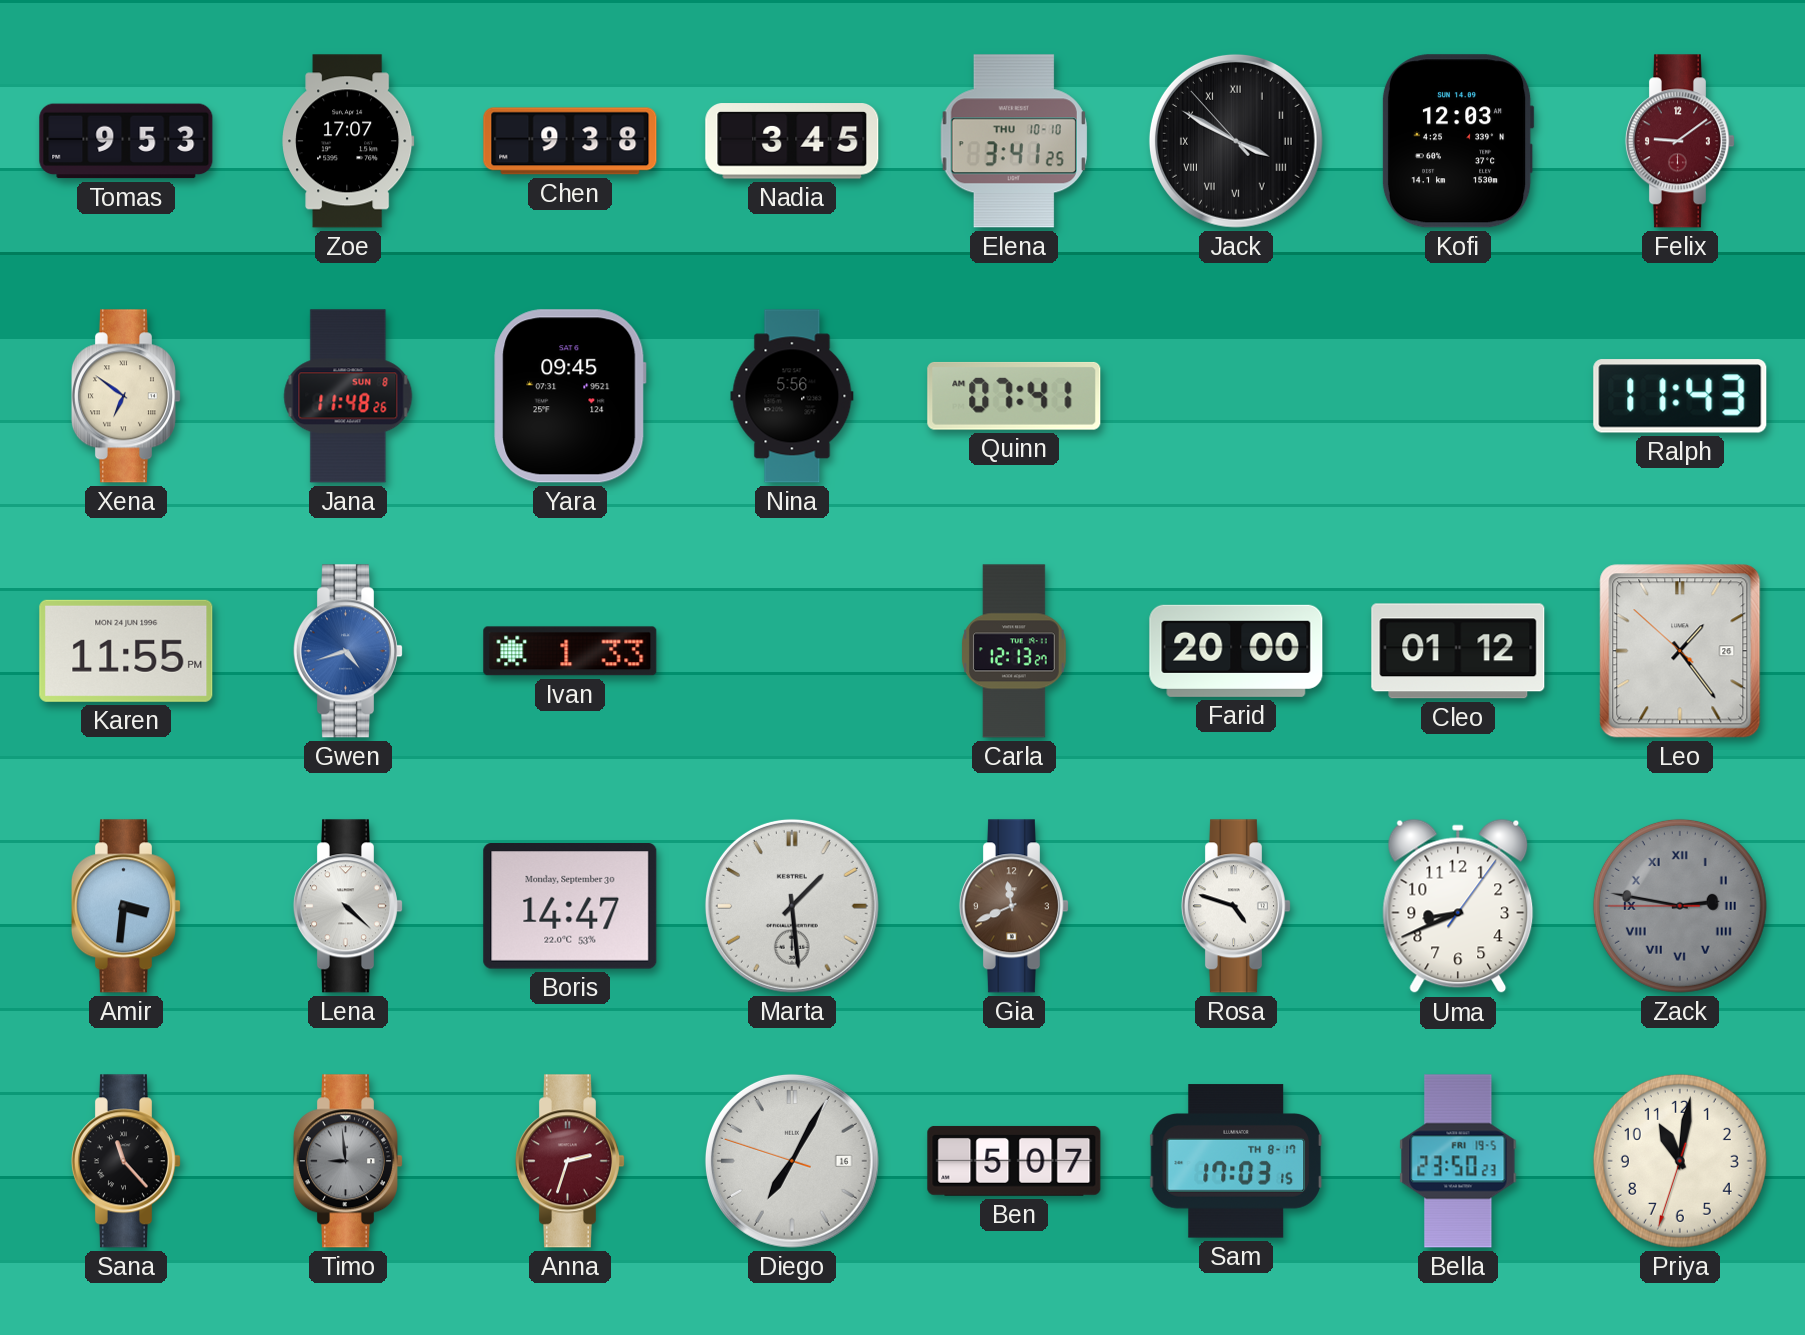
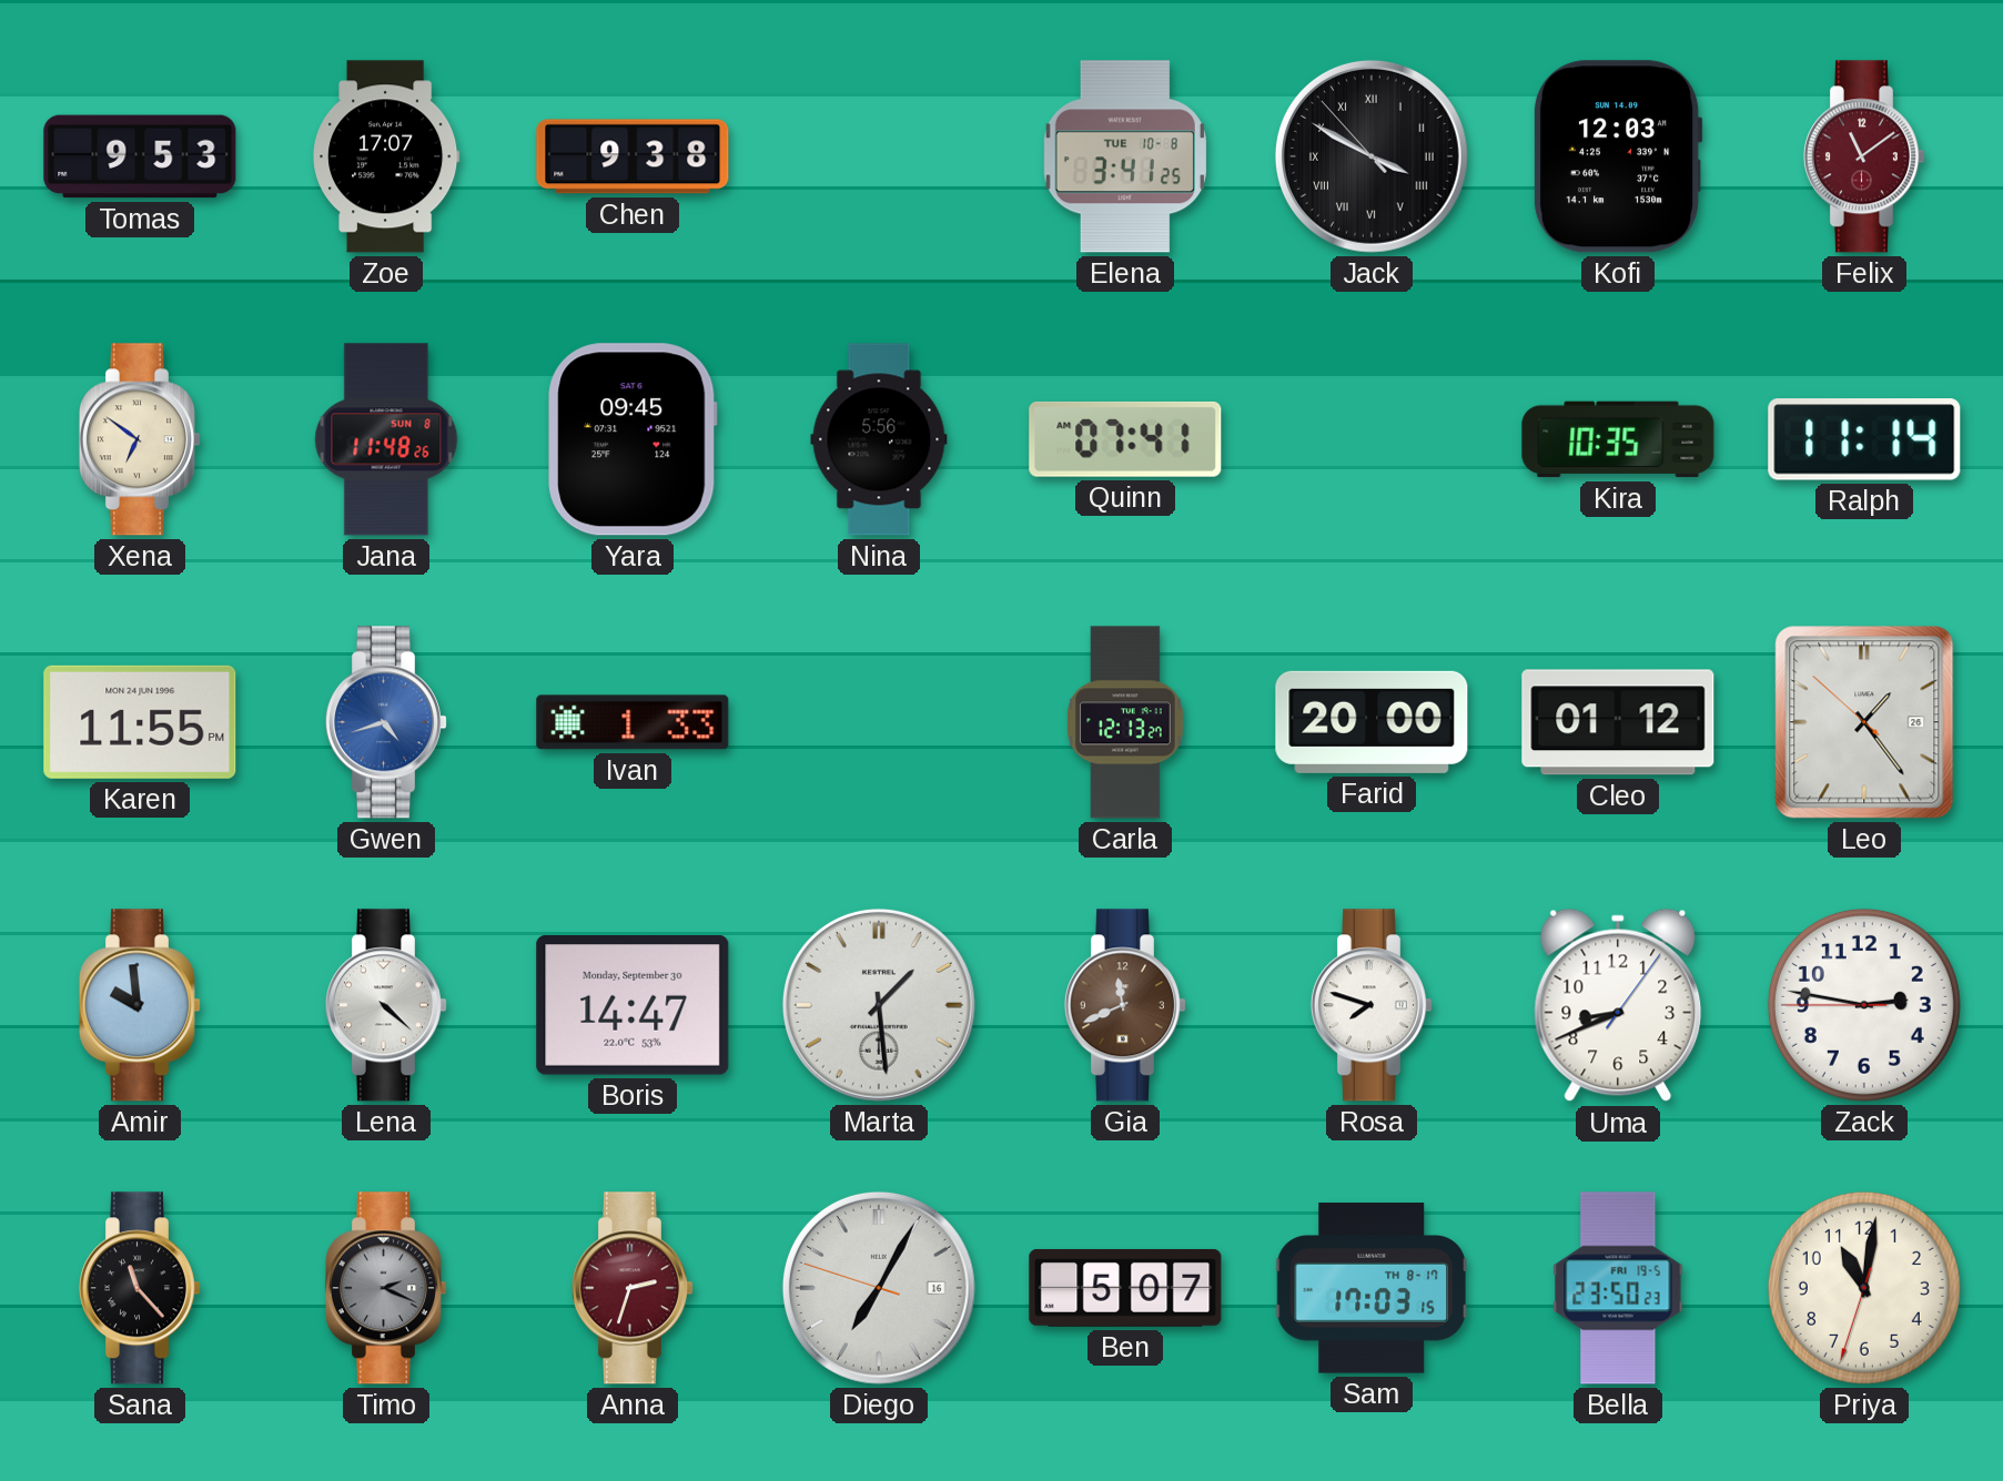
Nadia: 3:45 -> none (792, 141)
Elena date: THU 10-10 -> TUE 10-8 (1125, 156)
Felix: 9:09 -> 11:09 (1864, 156)
Kira: none -> 10:35 (1618, 439)
Ralph: 11:43 -> 11:14 (1864, 439)
Amir: 3:31 -> 9:59 (140, 1005)
Rosa: 4:48 -> 7:48 (1372, 1005)
Zack dial: grey -> white (1864, 1005)
Zack numerals: Roman -> Arabic (1864, 1005)
Timo: 8:59 -> 2:19 (386, 1288)
